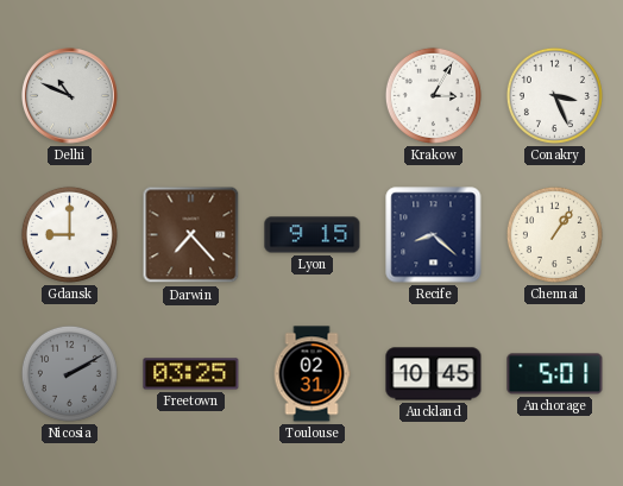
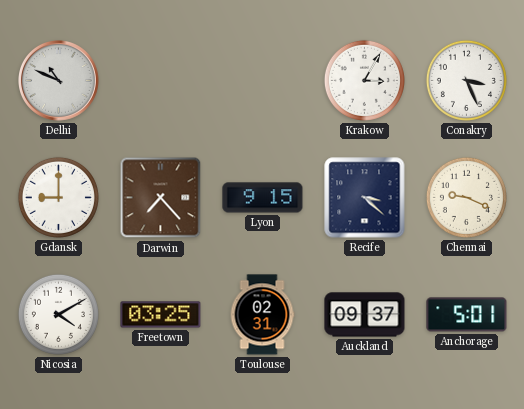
Recife: 8:22 -> 3:22 (365, 198)
Chennai: 1:06 -> 9:19 (466, 197)
Nicosia: 2:10 -> 4:10 (58, 314)
Nicosia dial: grey -> white (58, 314)
Auckland: 10:45 -> 09:37 (365, 315)
